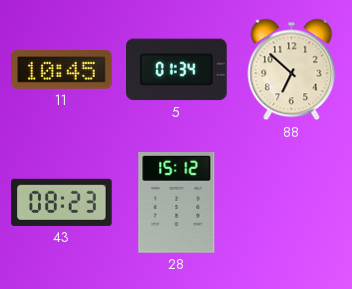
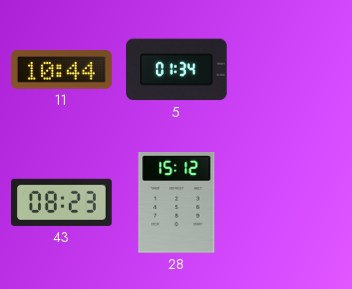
11: 10:45 -> 10:44 (62, 70)
88: 6:52 -> none (292, 70)
